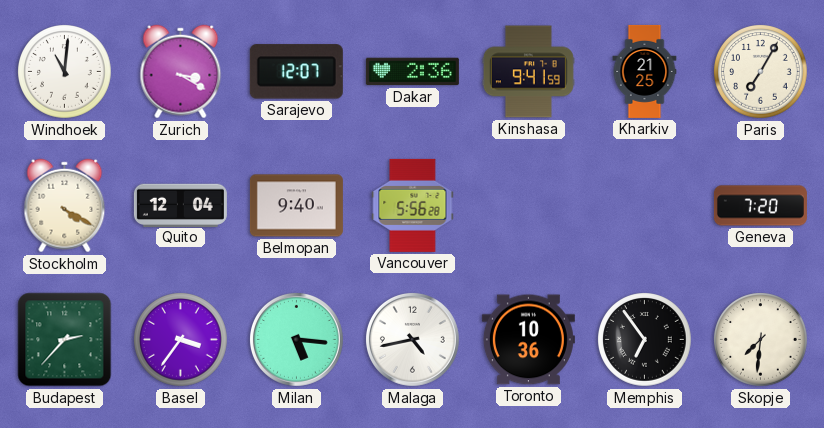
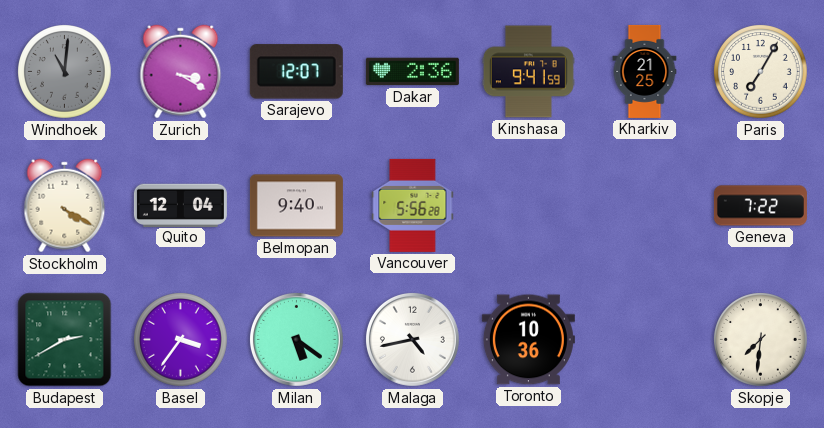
Windhoek dial: white -> grey (65, 72)
Geneva: 7:20 -> 7:22 (760, 206)
Budapest: 2:37 -> 2:40 (65, 340)
Milan: 5:16 -> 5:21 (296, 339)
Memphis: 6:54 -> none (645, 340)
